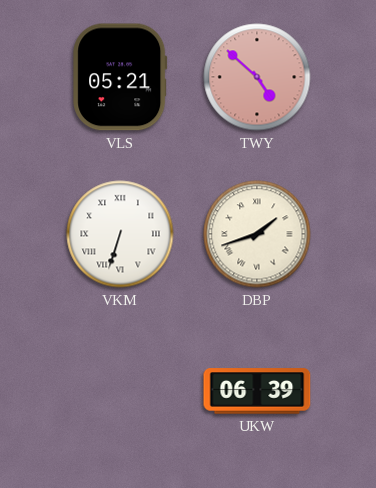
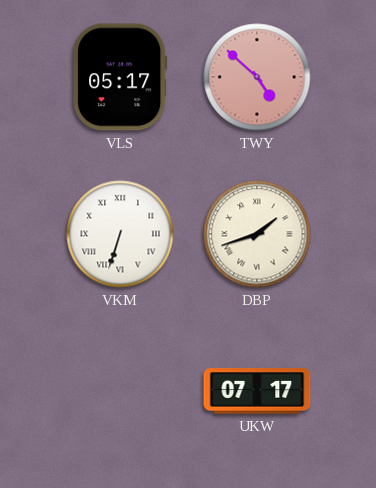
VLS: 05:21 -> 05:17 (120, 77)
UKW: 06:39 -> 07:17 (257, 391)
